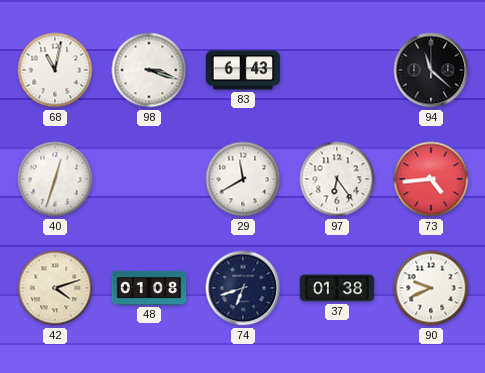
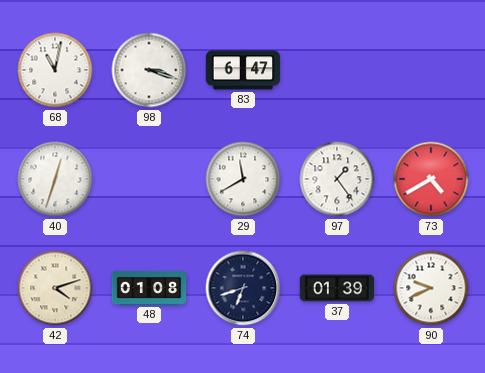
83: 6:43 -> 6:47 (243, 70)
94: 11:22 -> none (431, 70)
97: 6:24 -> 1:24 (337, 179)
73: 4:44 -> 4:40 (431, 179)
37: 01:38 -> 01:39 (337, 288)
